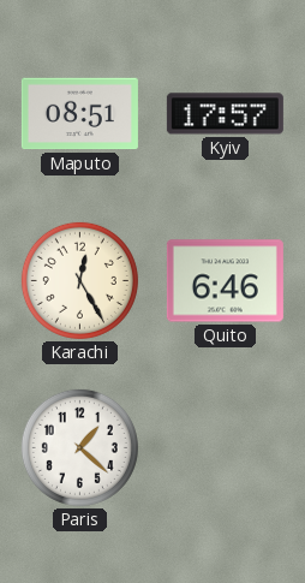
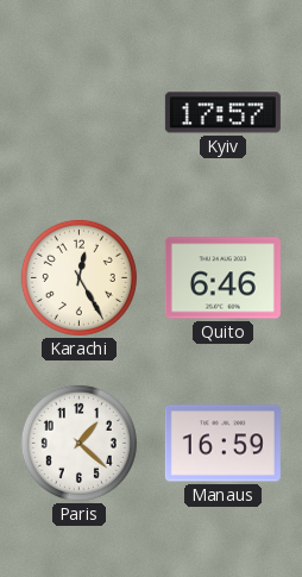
Maputo: 08:51 -> none (79, 114)
Manaus: none -> 16:59 (222, 444)
